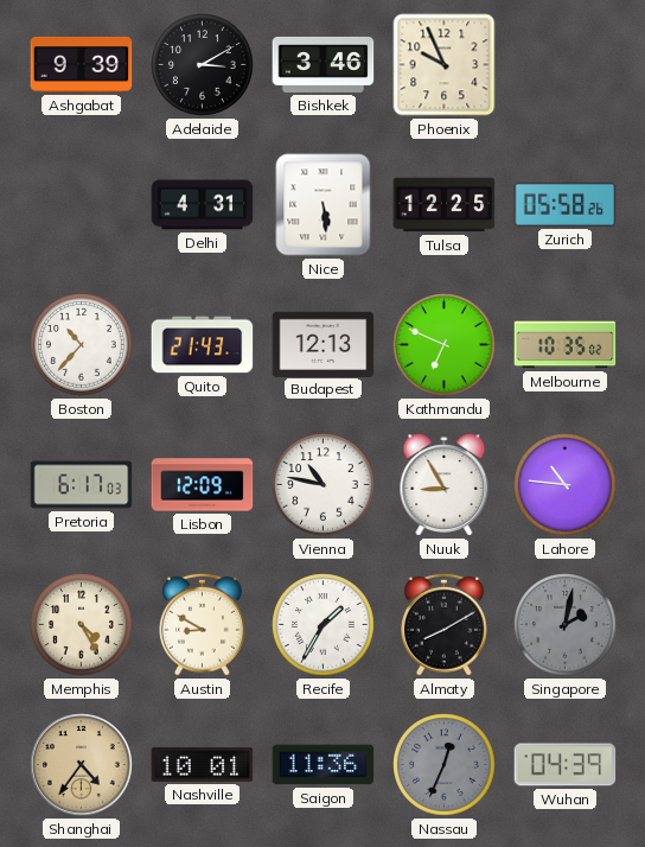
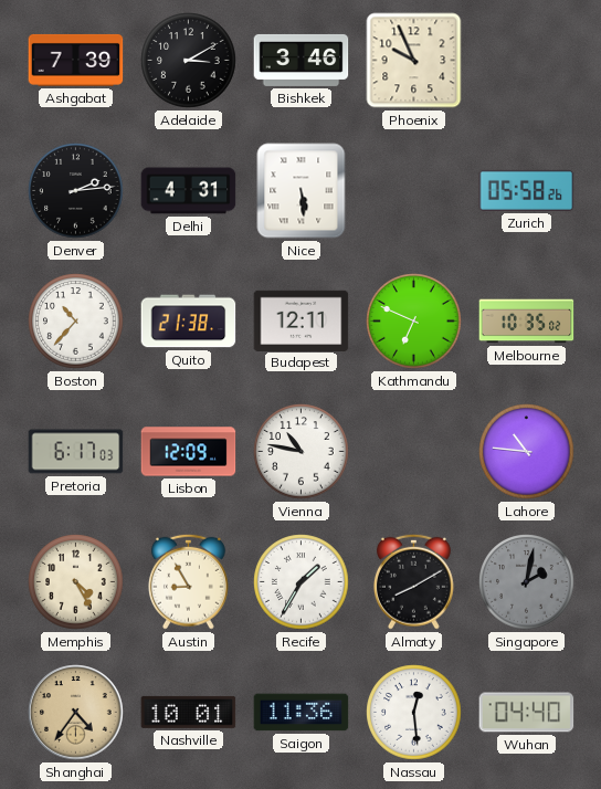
Ashgabat: 9:39 -> 7:39 (76, 60)
Denver: none -> 2:14 (76, 191)
Tulsa: 12:25 -> none (445, 205)
Quito: 21:43 -> 21:38 (189, 322)
Budapest: 12:13 -> 12:11 (302, 320)
Nuuk: 8:55 -> none (445, 485)
Austin: 8:50 -> 8:55 (188, 581)
Nassau: 12:34 -> 12:29 (414, 713)
Nassau dial: grey -> white (414, 713)
Wuhan: 04:39 -> 04:40 (527, 713)
